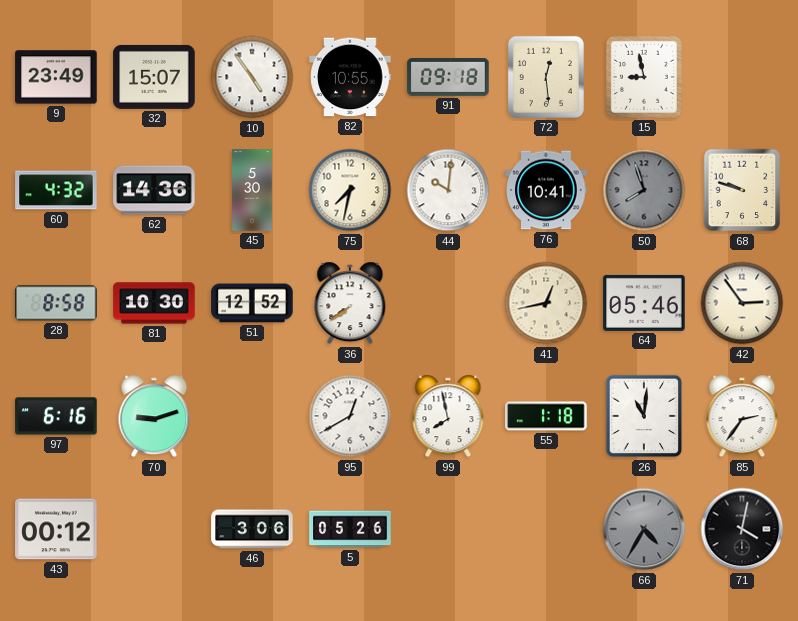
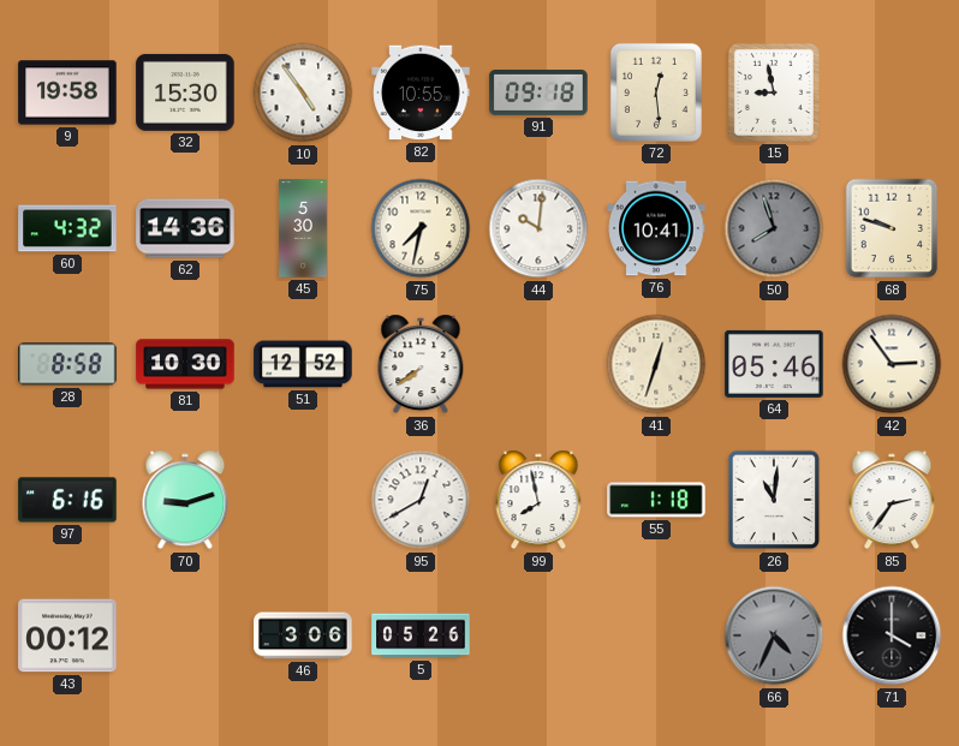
9: 23:49 -> 19:58 (67, 92)
32: 15:07 -> 15:30 (185, 92)
41: 12:43 -> 12:33 (656, 364)
66: 4:35 -> 4:34 (774, 635)
71: 4:02 -> 4:00 (892, 635)
